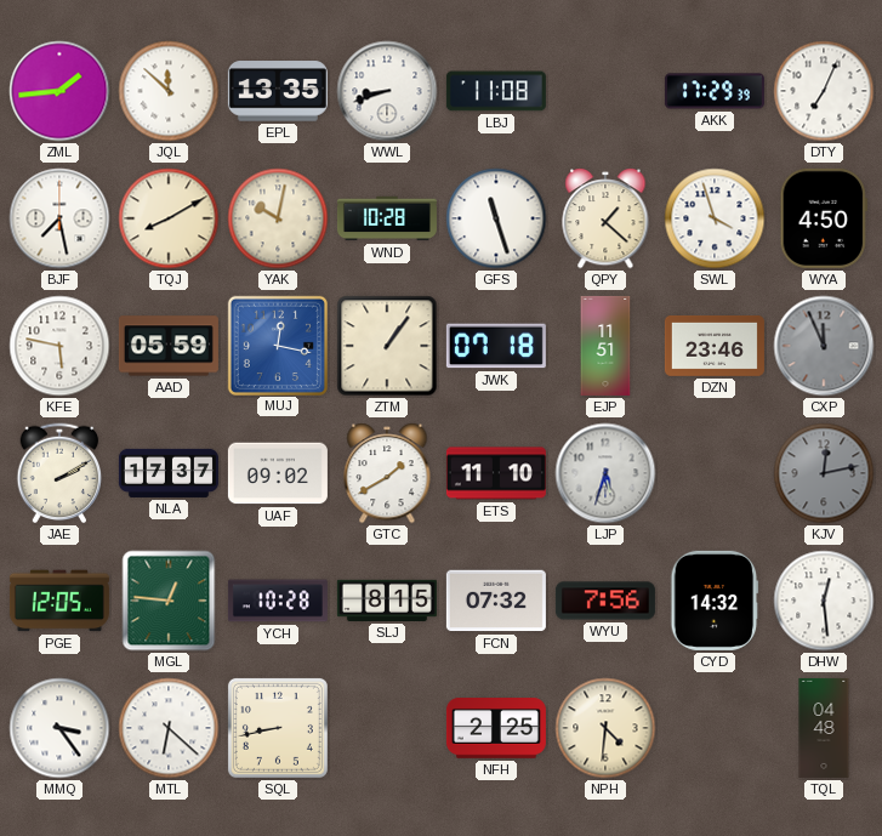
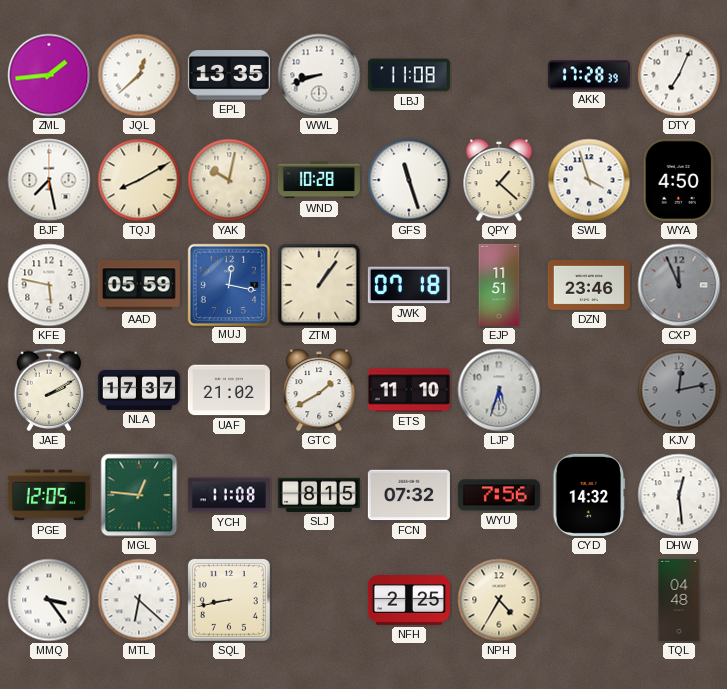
JQL: 11:52 -> 12:38 (139, 75)
AKK: 17:29 -> 17:28 (589, 75)
UAF: 09:02 -> 21:02 (229, 390)
YCH: 10:28 -> 11:08 (229, 495)
NPH: 4:31 -> 4:35 (499, 600)
